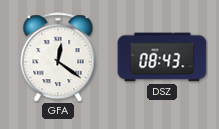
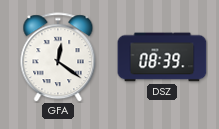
DSZ: 08:43 -> 08:39 (162, 57)
